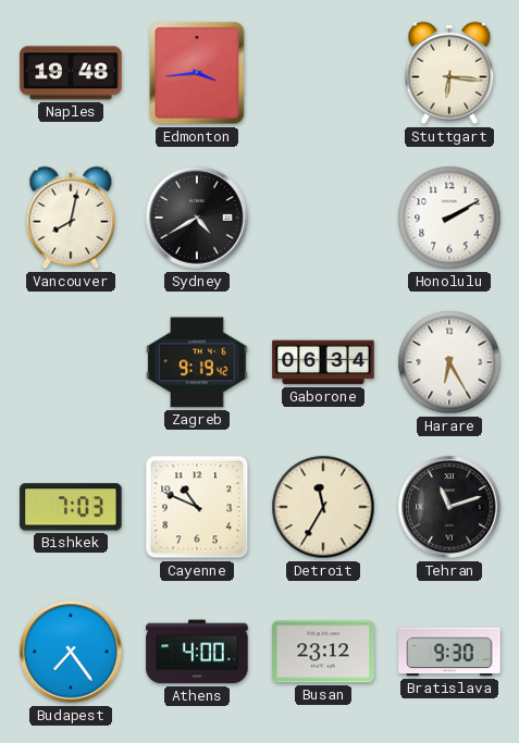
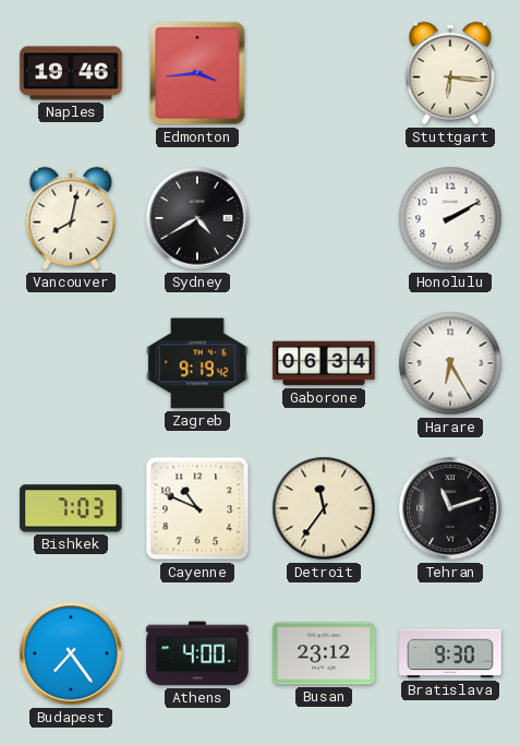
Naples: 19:48 -> 19:46 (71, 73)
Detroit: 11:35 -> 11:36 (324, 508)
